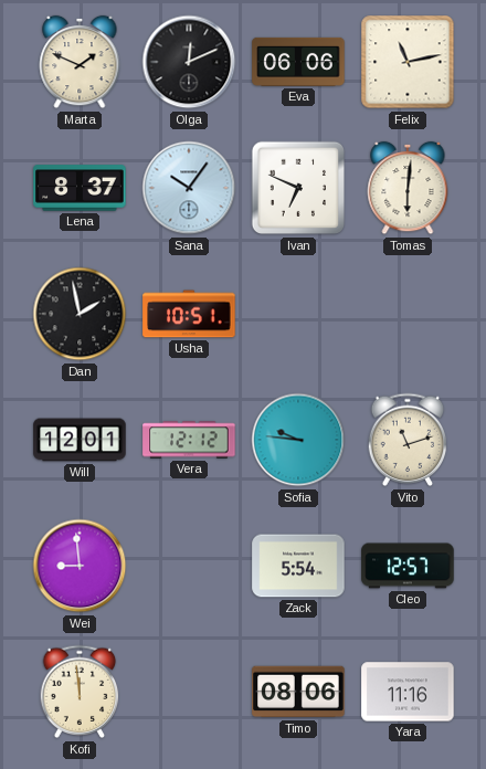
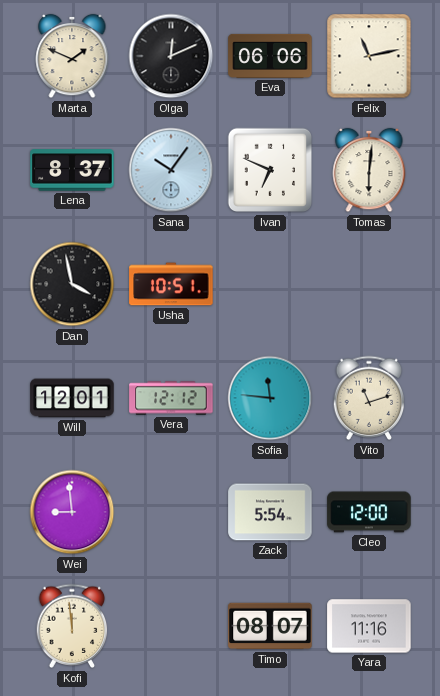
Dan: 1:58 -> 3:58 (72, 284)
Sofia: 9:46 -> 11:46 (270, 398)
Cleo: 12:57 -> 12:00 (369, 512)
Timo: 08:06 -> 08:07 (270, 626)
